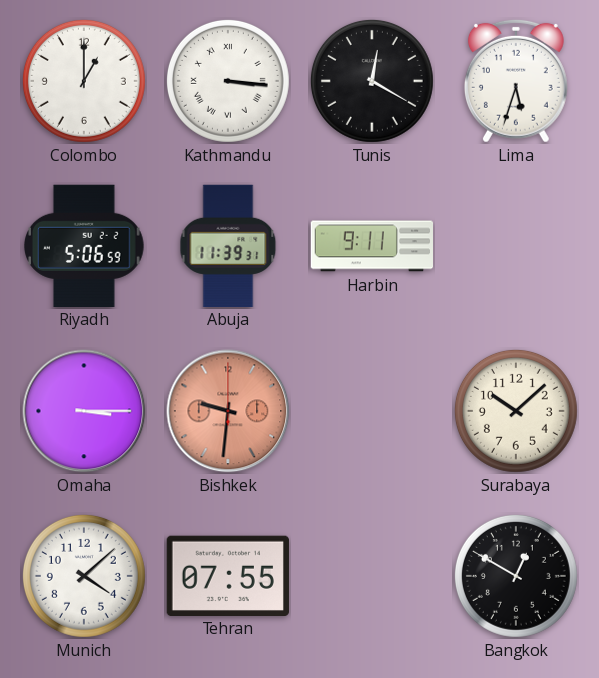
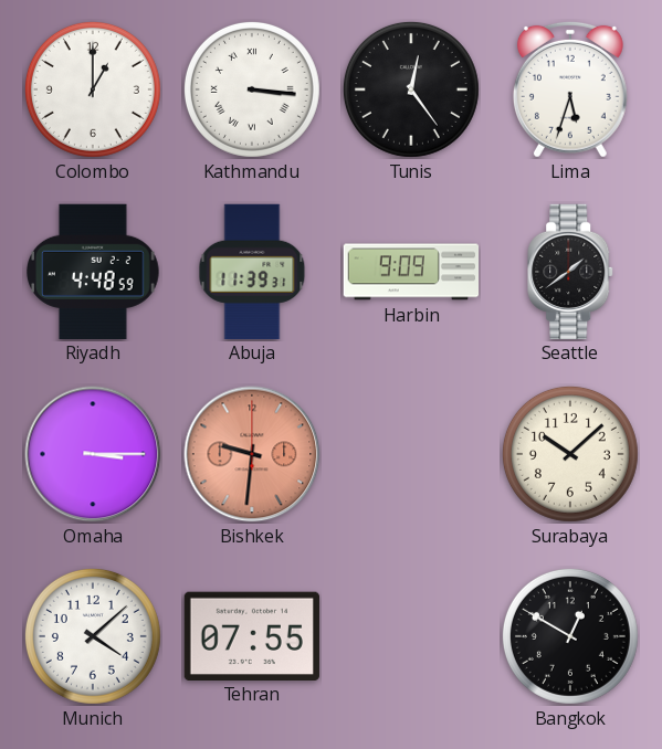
Tunis: 12:20 -> 12:24 (411, 89)
Riyadh: 5:06 -> 4:48 (94, 271)
Harbin: 9:11 -> 9:09 (411, 272)
Seattle: none -> 1:39 (571, 271)
